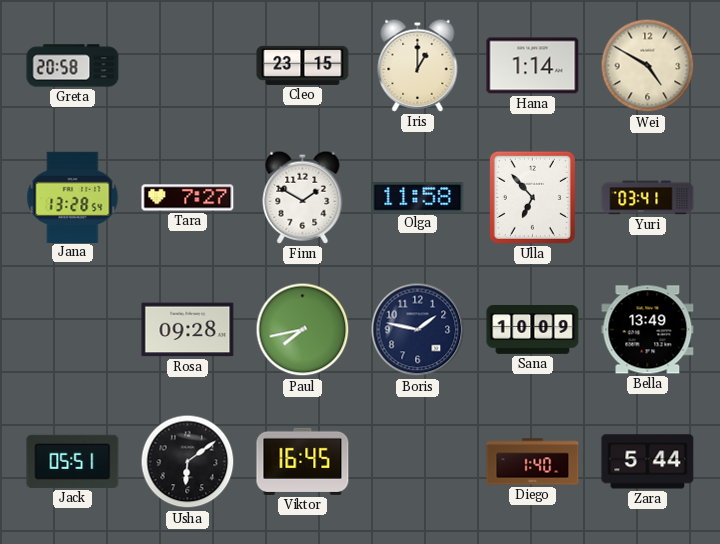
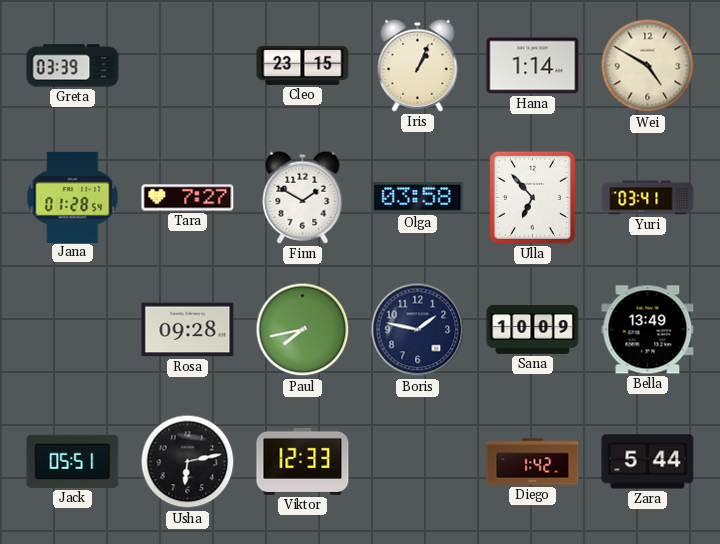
Greta: 20:58 -> 03:39 (73, 66)
Iris: 1:00 -> 1:04 (418, 65)
Jana: 13:28 -> 01:28 (73, 197)
Olga: 11:58 -> 03:58 (418, 198)
Usha: 6:09 -> 6:13 (188, 462)
Viktor: 16:45 -> 12:33 (303, 461)
Diego: 1:40 -> 1:42 (533, 462)
